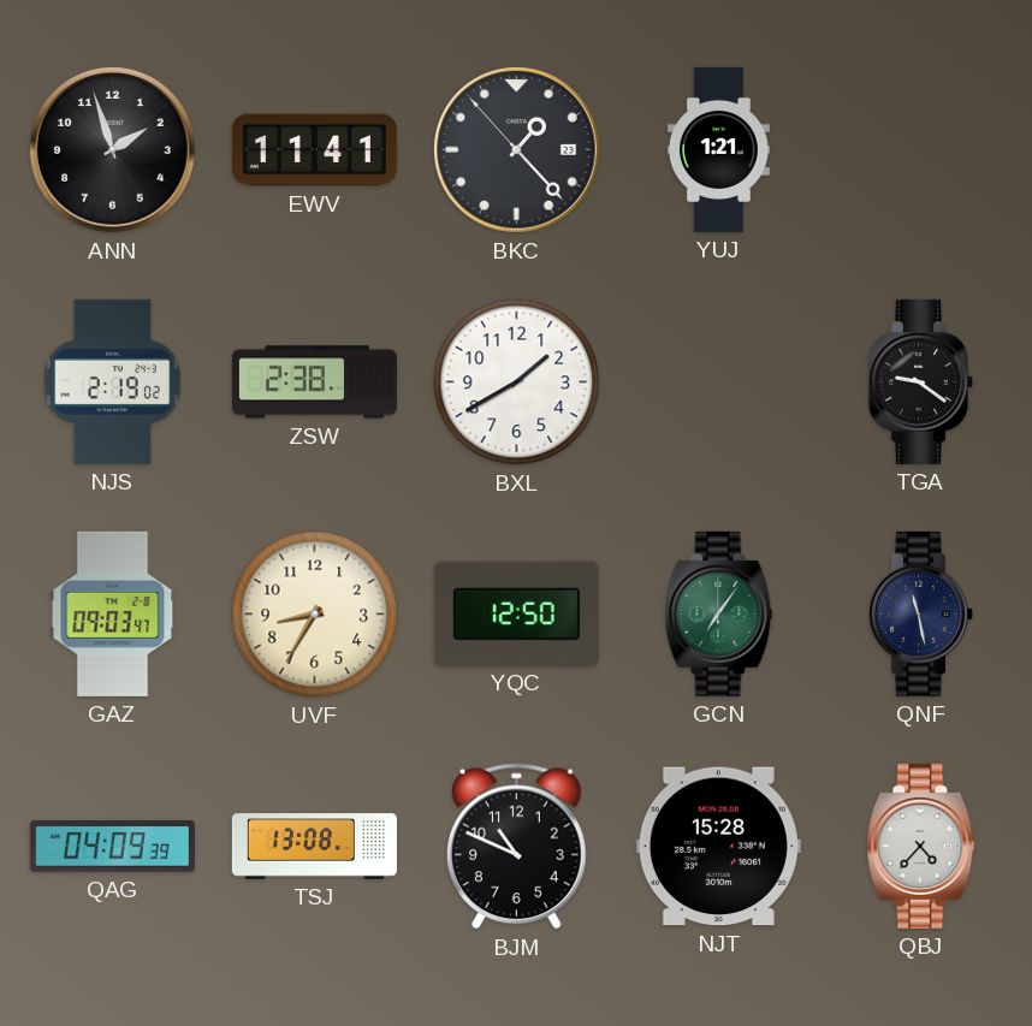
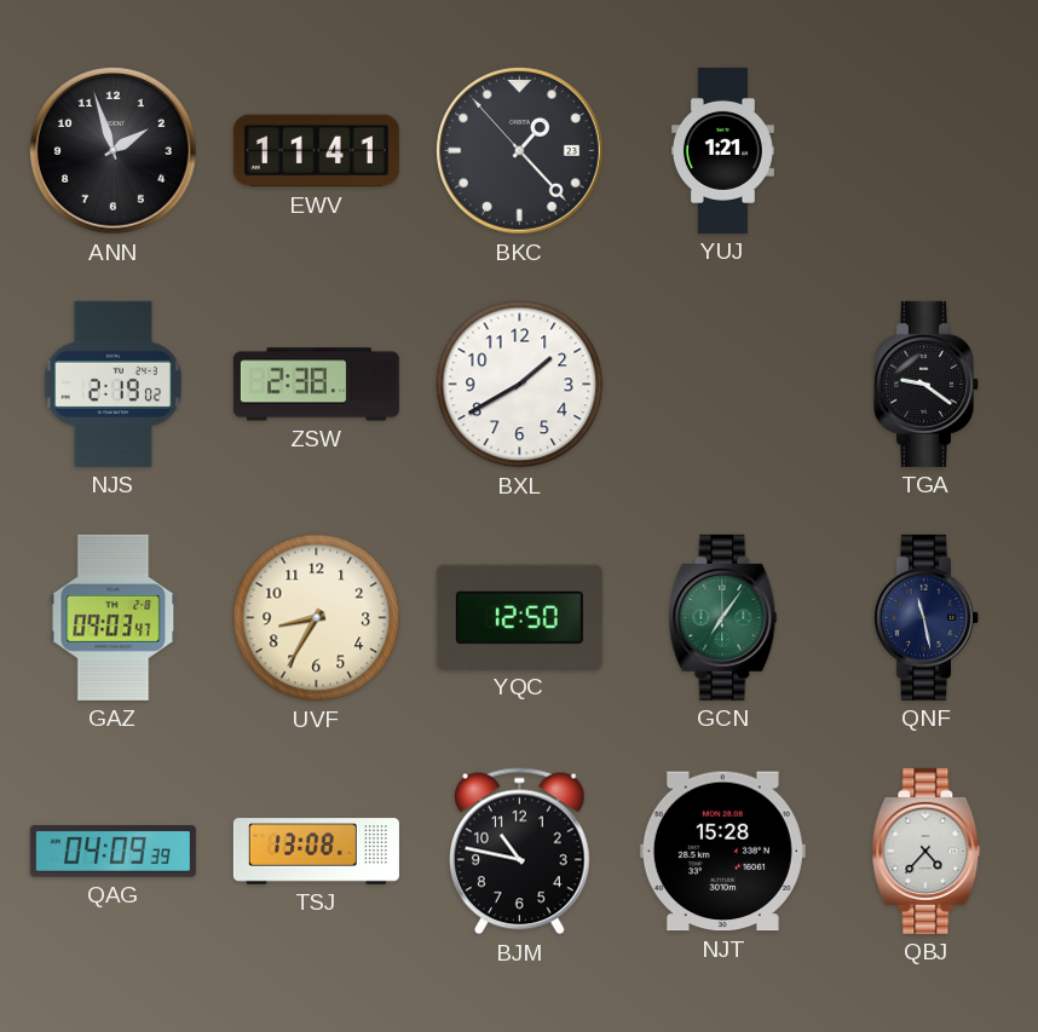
BJM: 10:49 -> 10:47 (519, 852)
